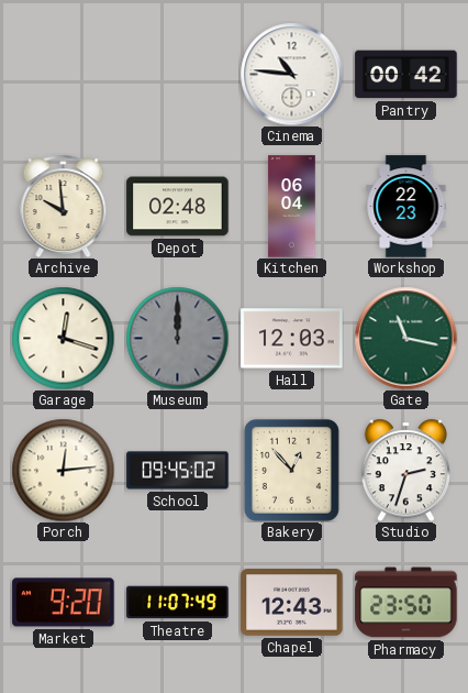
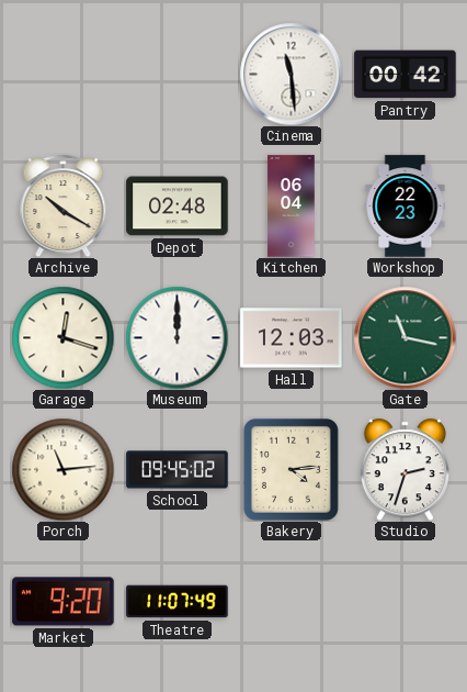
Cinema: 10:46 -> 11:29 (291, 74)
Archive: 9:59 -> 10:20 (64, 205)
Museum dial: grey -> white (176, 337)
Porch: 12:14 -> 11:14 (62, 469)
Bakery: 12:53 -> 4:14 (291, 469)
Chapel: 12:43 -> none (292, 603)
Pharmacy: 23:50 -> none (406, 603)
